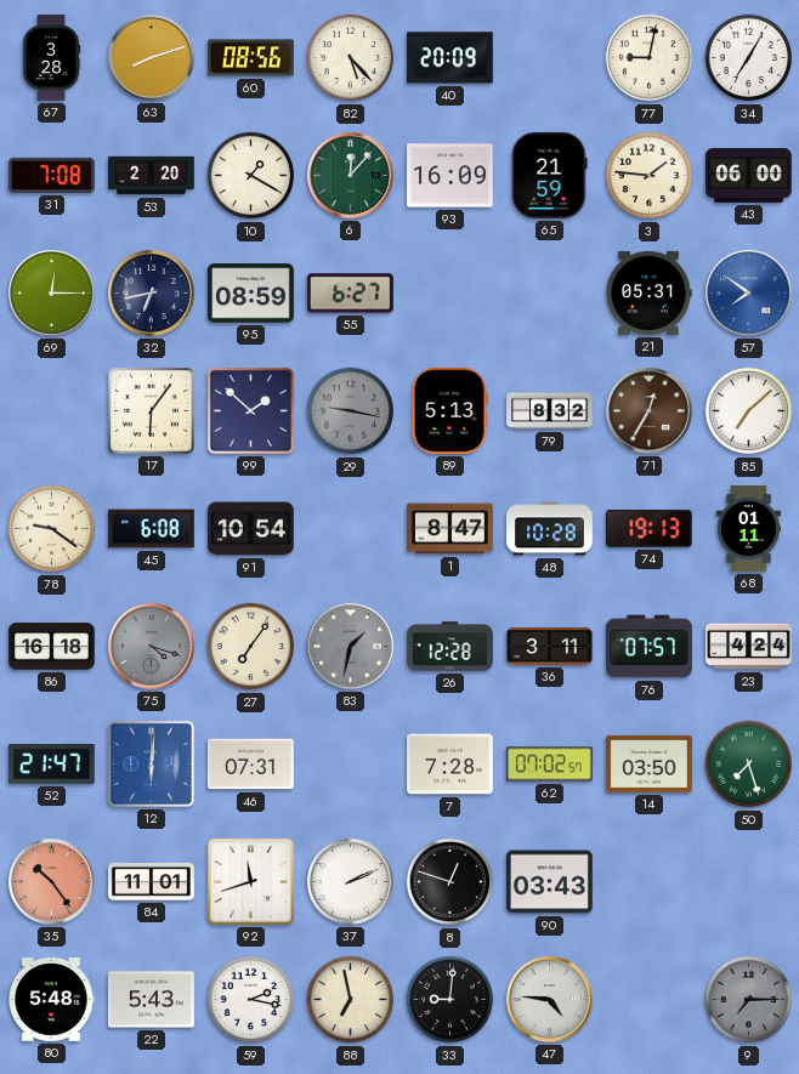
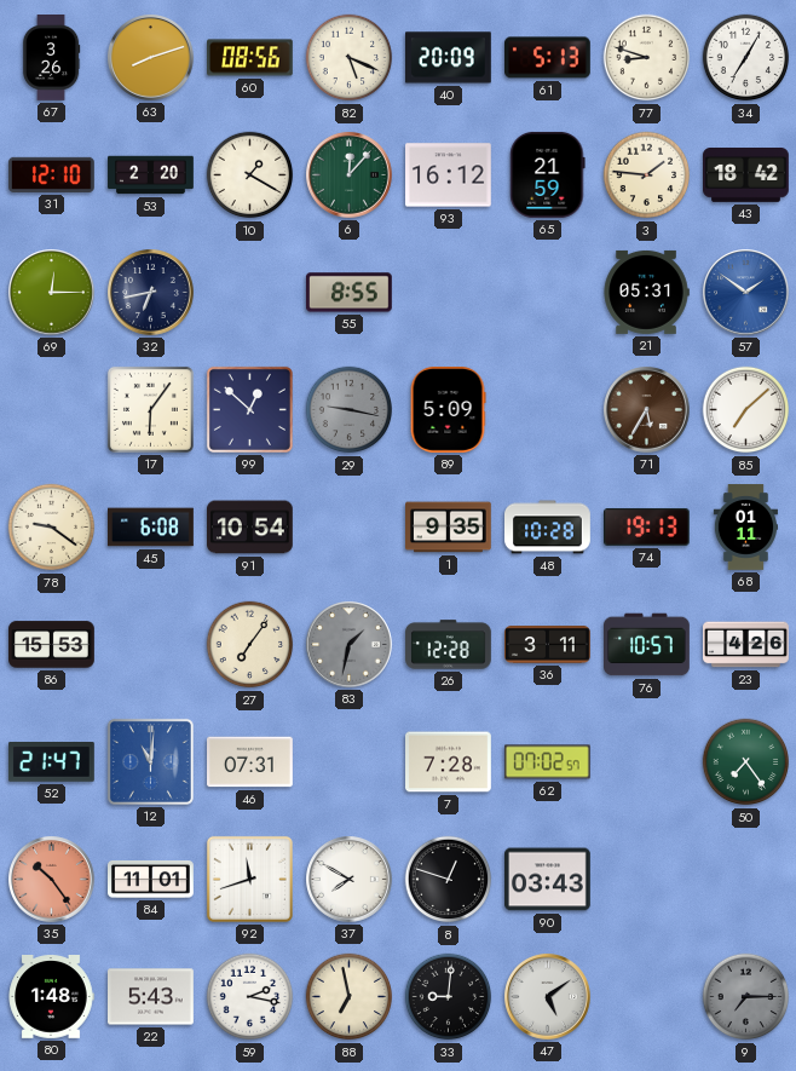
67: 3:28 -> 3:26 (51, 58)
82: 5:23 -> 5:19 (350, 58)
61: none -> 5:13 (548, 58)
77: 9:02 -> 8:48 (647, 58)
31: 7:08 -> 12:10 (52, 174)
93: 16:09 -> 16:12 (449, 175)
43: 06:00 -> 18:42 (746, 175)
95: 08:59 -> none (251, 294)
55: 6:27 -> 8:55 (348, 293)
57: 7:51 -> 1:51 (746, 293)
99: 1:52 -> 12:52 (249, 409)
89: 5:13 -> 5:09 (448, 410)
79: 8:32 -> none (550, 411)
71: 12:35 -> 5:35 (647, 410)
1: 8:47 -> 9:35 (449, 528)
86: 16:18 -> 15:53 (52, 645)
75: 4:18 -> none (152, 647)
76: 07:57 -> 10:57 (647, 645)
23: 4:24 -> 4:26 (746, 645)
12: 6:01 -> 11:01 (150, 761)
14: 03:50 -> none (650, 763)
50: 7:27 -> 7:24 (746, 762)
37: 2:11 -> 7:50 (350, 880)
80: 5:48 -> 1:48 (51, 997)
47: 4:46 -> 5:09 (548, 997)
